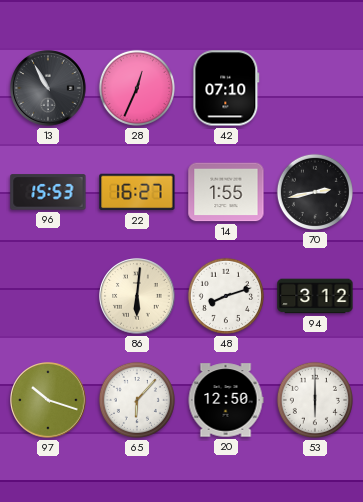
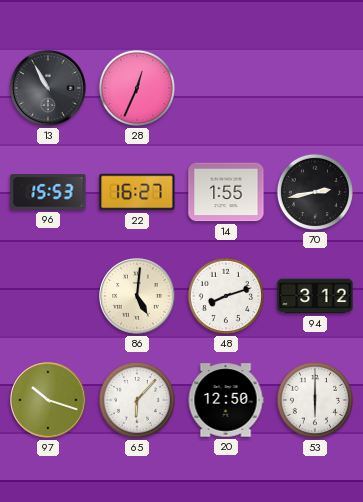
42: 07:10 -> none (226, 88)
86: 6:01 -> 5:01 (137, 296)
